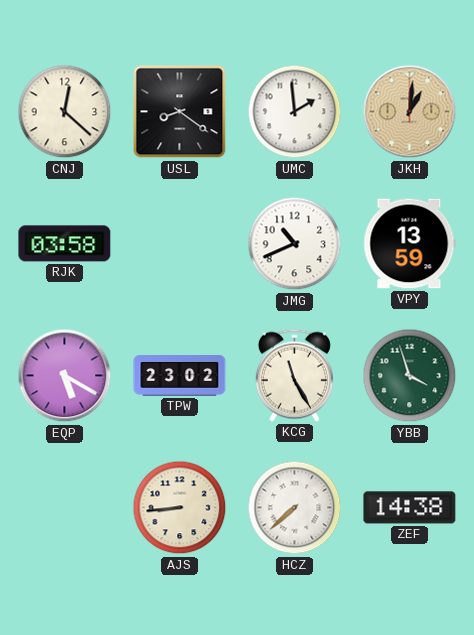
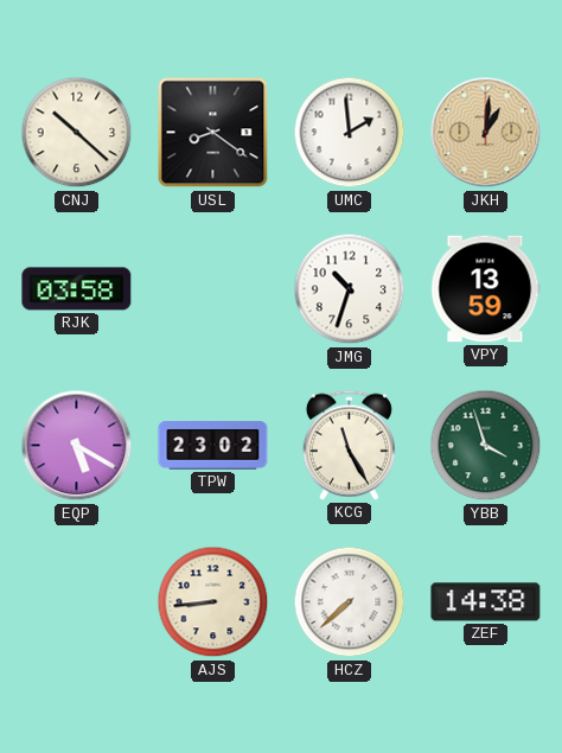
CNJ: 12:22 -> 10:22 (77, 133)
JMG: 10:41 -> 10:33 (350, 289)
